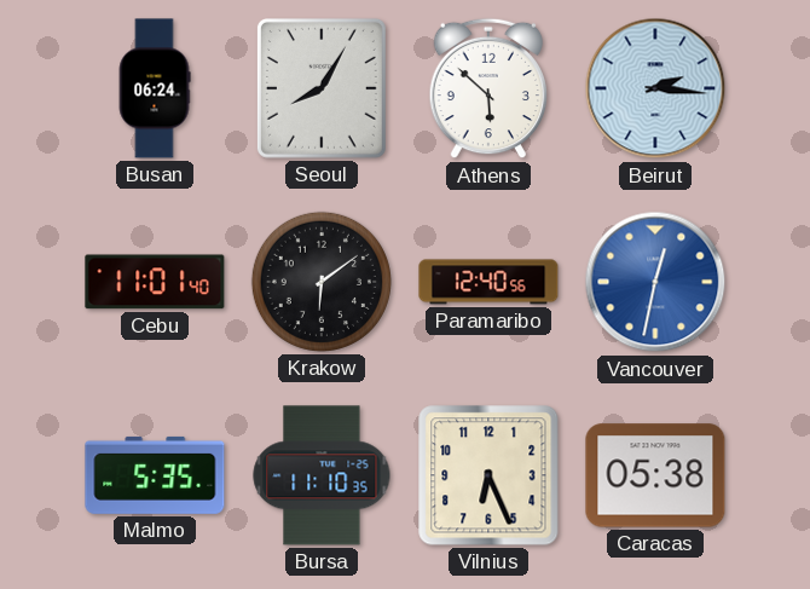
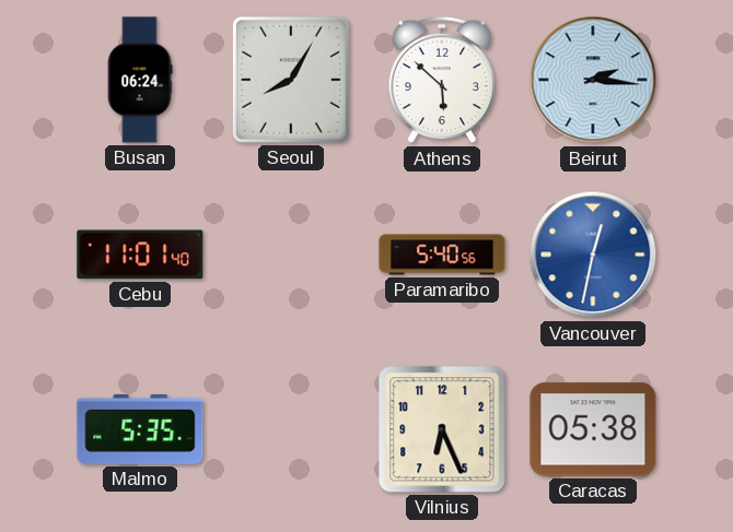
Krakow: 6:09 -> none (322, 282)
Paramaribo: 12:40 -> 5:40 (442, 255)
Bursa: 11:10 -> none (322, 475)
